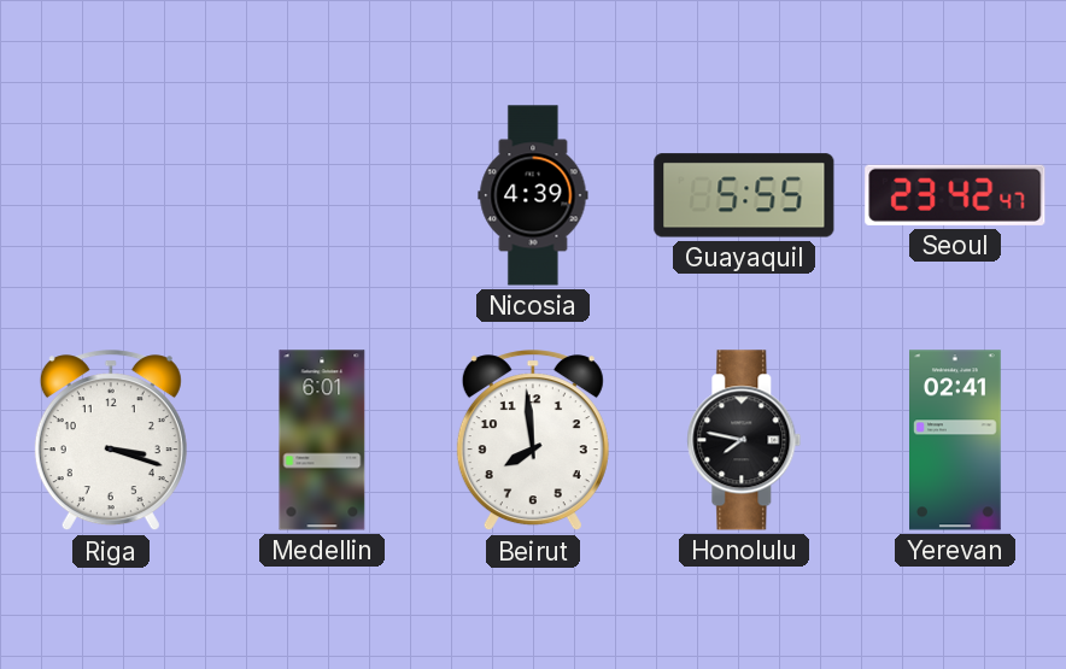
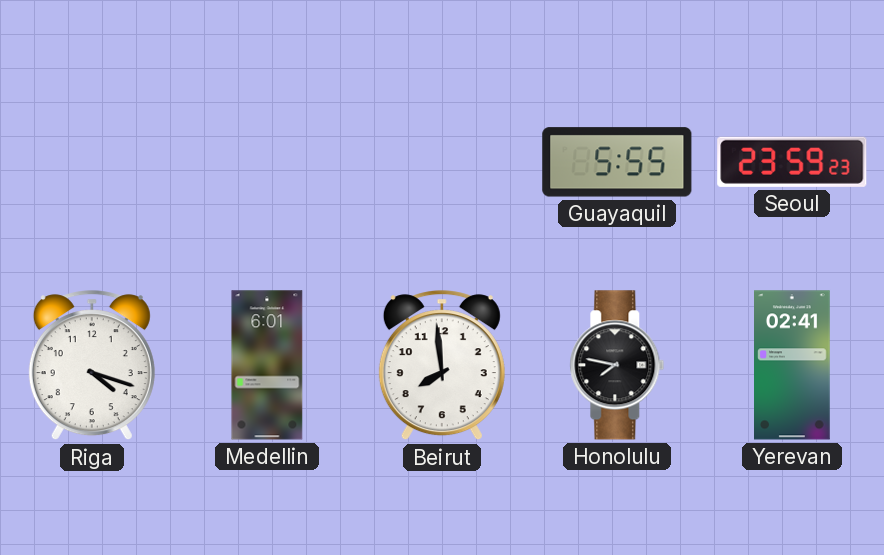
Nicosia: 4:39 -> none (533, 195)
Seoul: 23:42 -> 23:59 (792, 162)
Riga: 3:18 -> 4:18 (92, 366)
